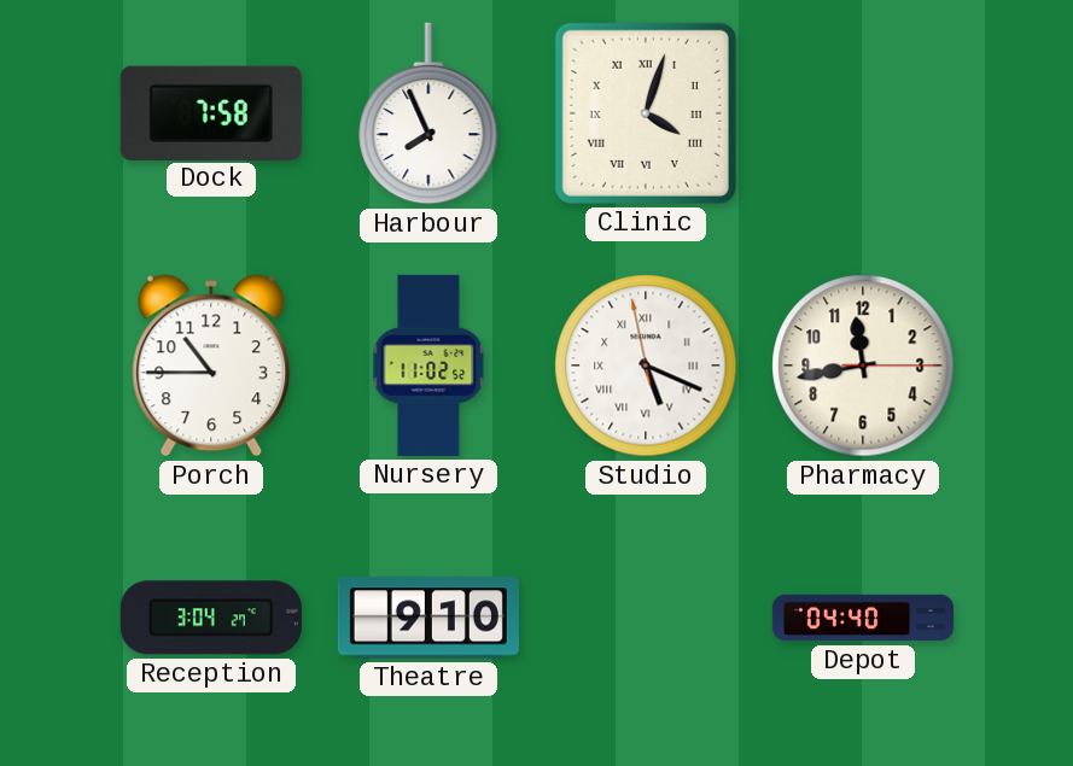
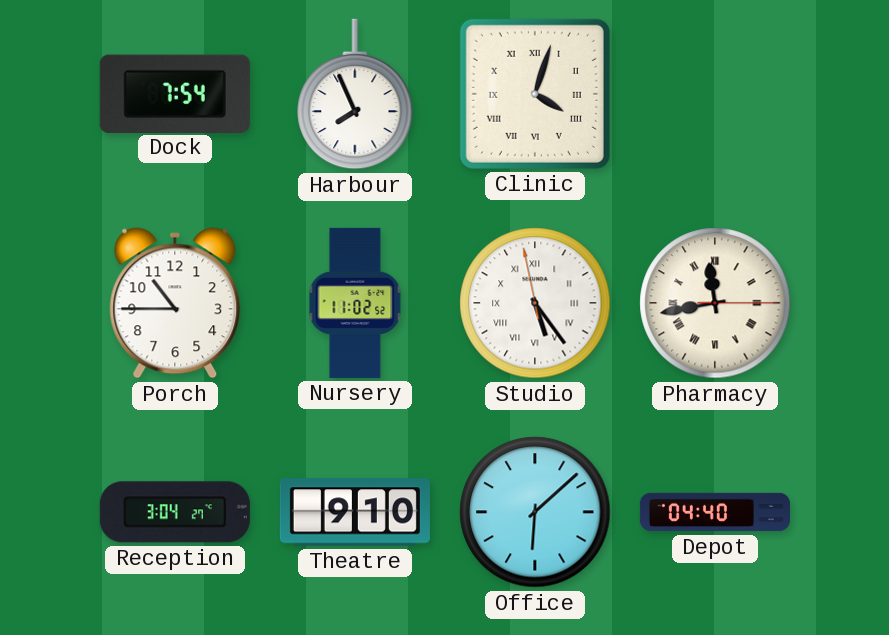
Dock: 7:58 -> 7:54 (175, 93)
Studio: 5:18 -> 5:23 (535, 303)
Pharmacy numerals: Arabic -> Roman (715, 303)
Office: none -> 6:08 (535, 512)
